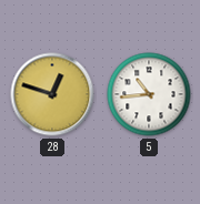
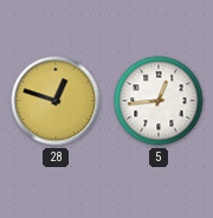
5: 10:44 -> 12:44 (159, 101)
